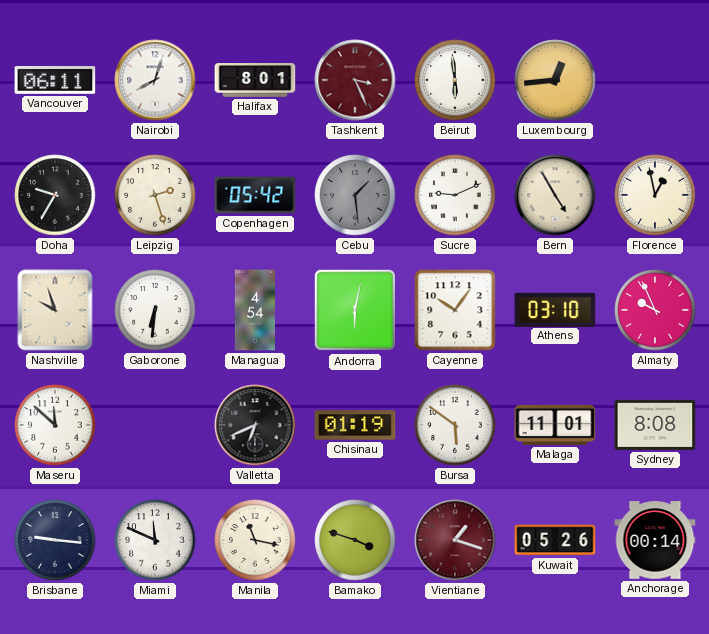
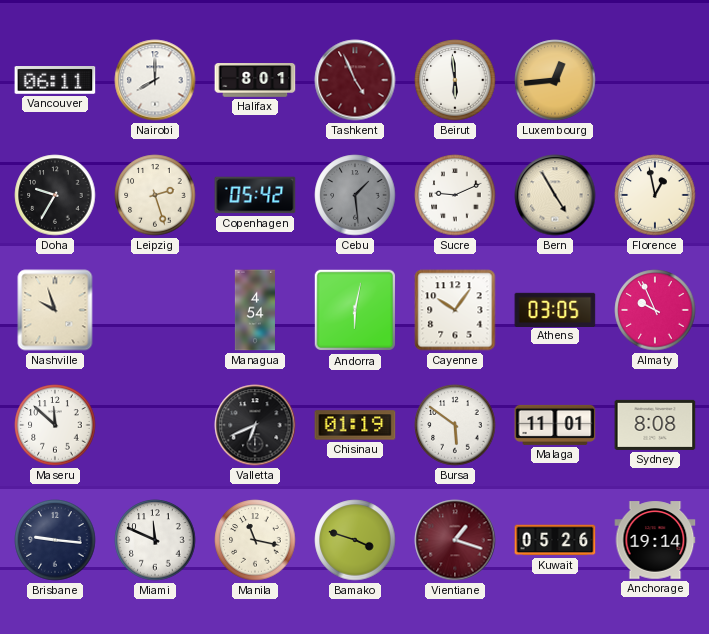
Nairobi: 8:03 -> 8:00 (155, 80)
Tashkent: 3:26 -> 4:56 (355, 80)
Gaborone: 6:31 -> none (155, 310)
Athens: 03:10 -> 03:05 (555, 309)
Anchorage: 00:14 -> 19:14 (655, 540)
